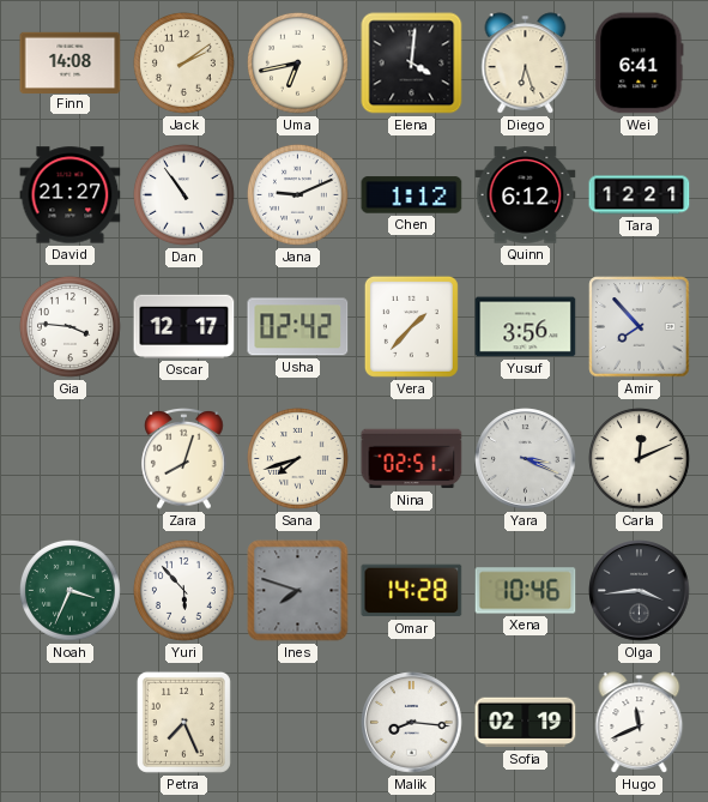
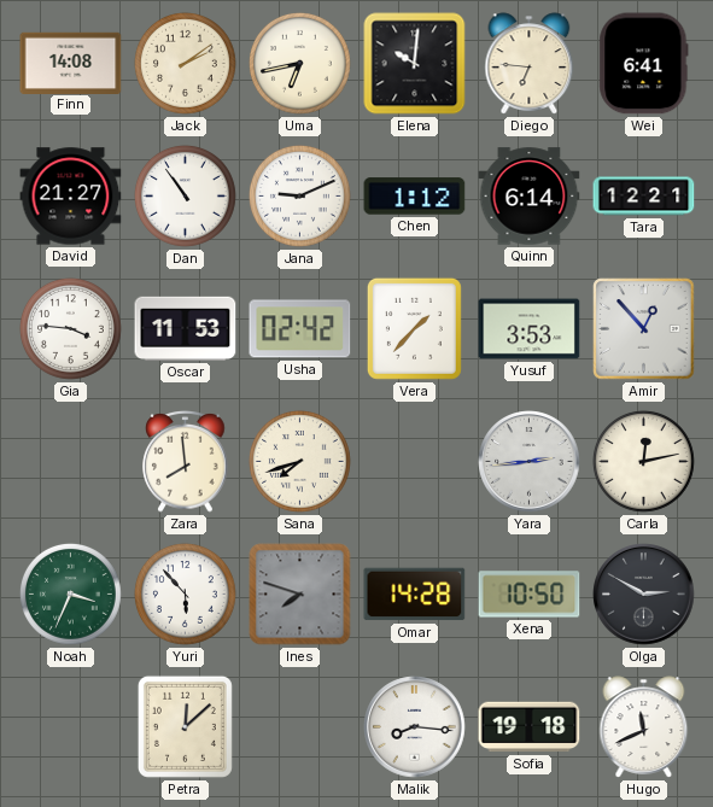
Elena: 4:01 -> 10:01 (415, 64)
Diego: 6:27 -> 6:46 (530, 64)
Quinn: 6:12 -> 6:14 (530, 197)
Oscar: 12:17 -> 11:53 (186, 328)
Yusuf: 3:56 -> 3:53 (530, 329)
Amir: 7:53 -> 12:53 (644, 329)
Zara: 8:03 -> 7:59 (186, 462)
Nina: 02:51 -> none (412, 459)
Yara: 3:19 -> 2:44 (530, 462)
Carla: 12:11 -> 12:13 (644, 462)
Xena: 10:46 -> 10:50 (530, 595)
Olga: 3:44 -> 2:50 (644, 595)
Petra: 7:26 -> 12:08 (185, 726)
Sofia: 02:19 -> 19:18 (530, 727)
